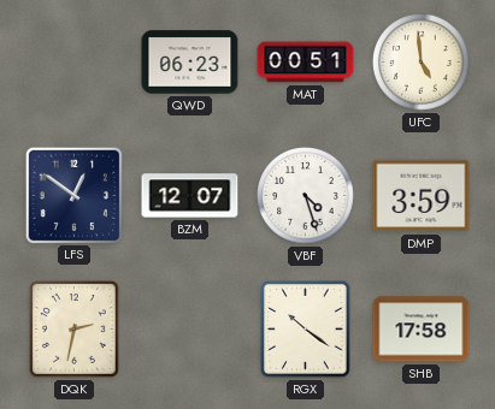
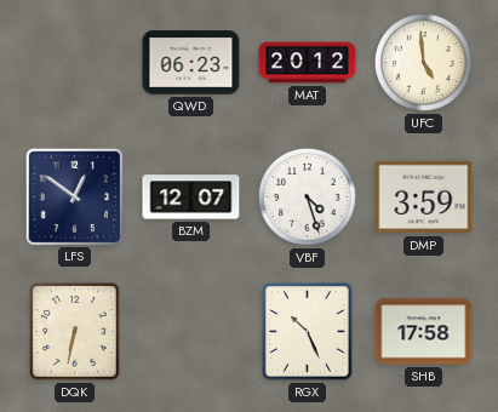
MAT: 00:51 -> 20:12 (308, 63)
DQK: 2:32 -> 6:32 (75, 332)
RGX: 10:21 -> 10:26 (308, 332)
